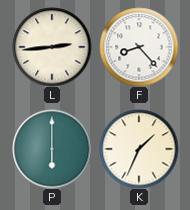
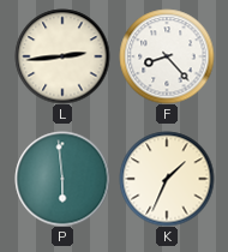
P: 6:00 -> 5:59 (62, 179)
